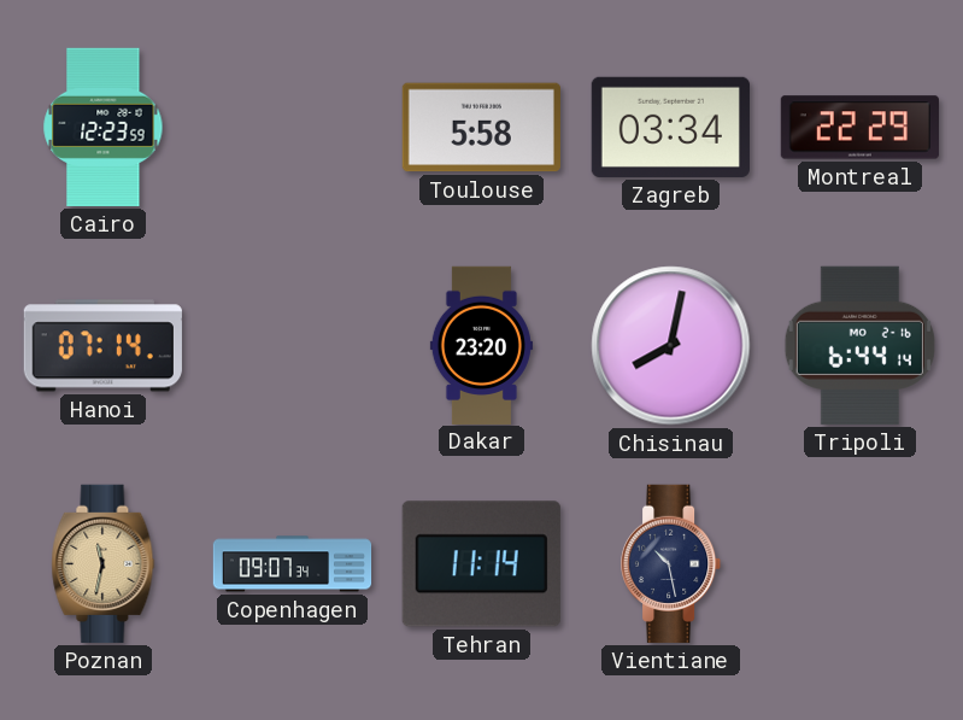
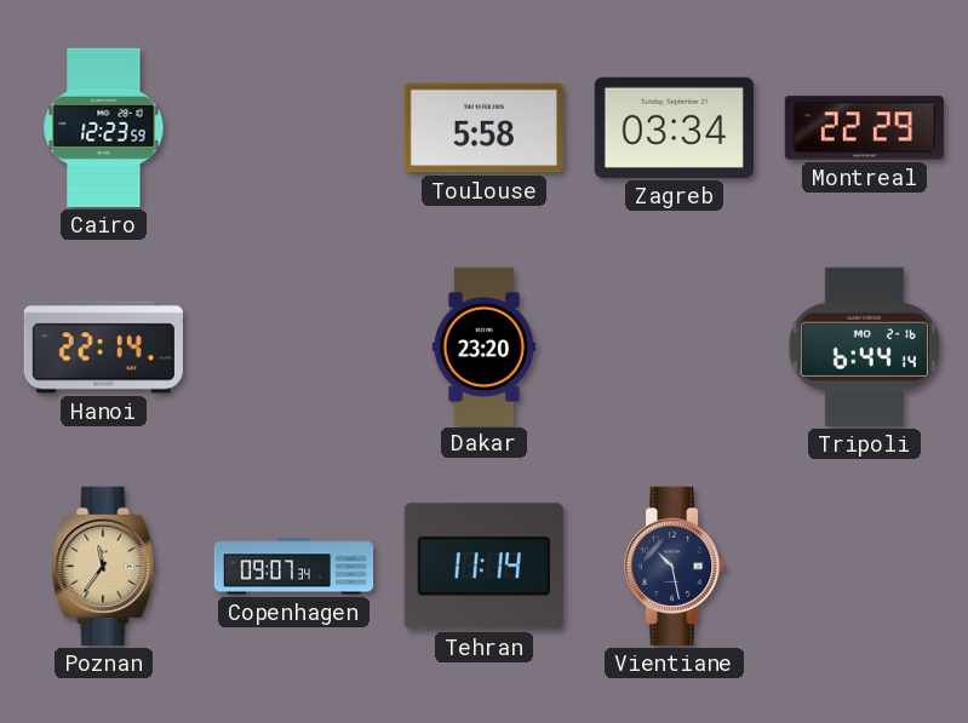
Hanoi: 07:14 -> 22:14 (103, 348)
Chisinau: 8:02 -> none (671, 346)
Poznan: 11:32 -> 11:36 (104, 566)
